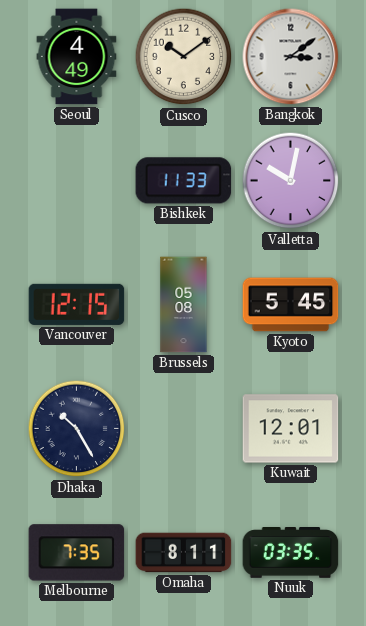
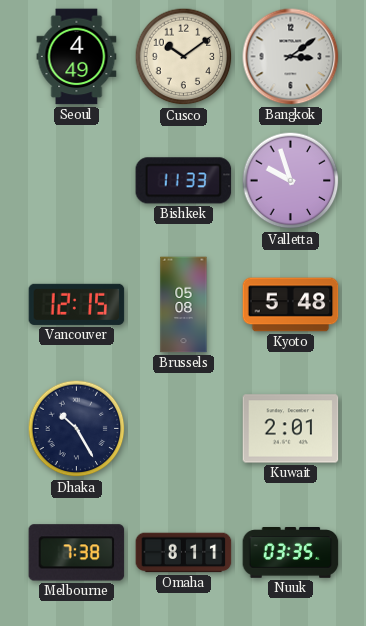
Valletta: 10:02 -> 9:57 (291, 181)
Kyoto: 5:45 -> 5:48 (291, 305)
Kuwait: 12:01 -> 2:01 (291, 429)
Melbourne: 7:35 -> 7:38 (77, 553)
